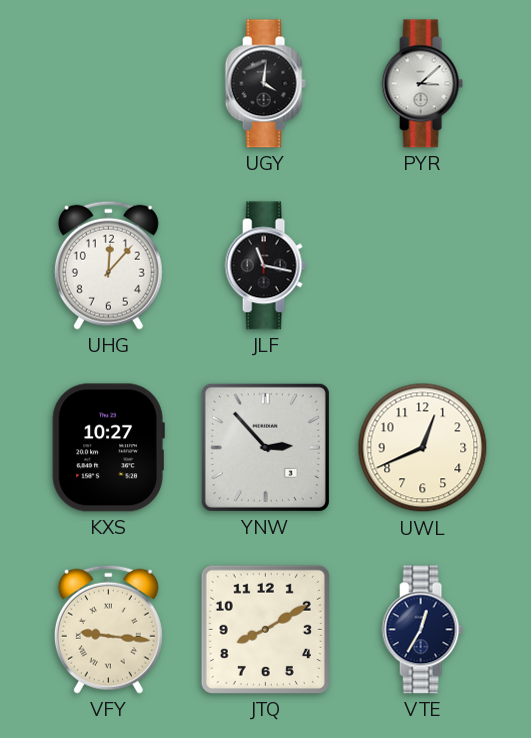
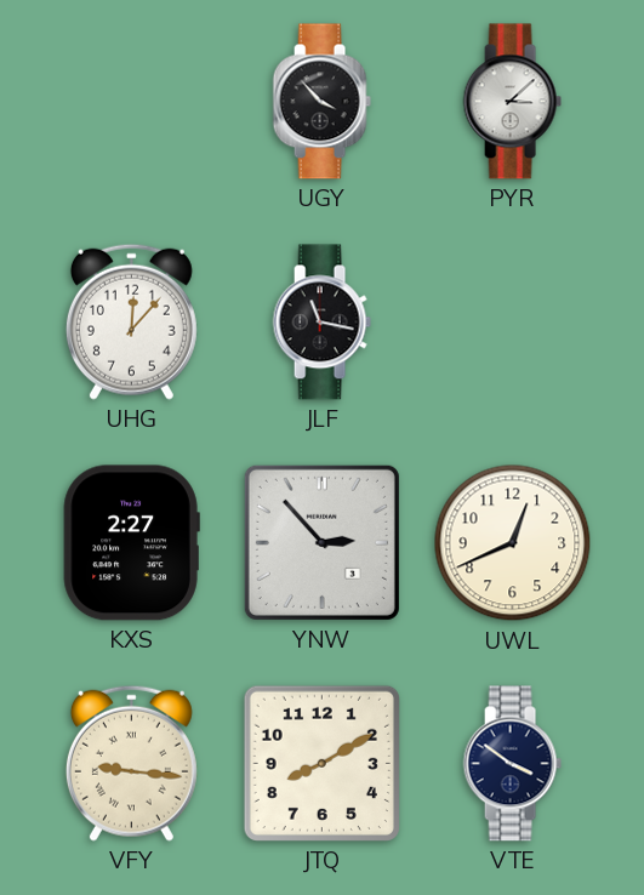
UGY: 4:01 -> 3:53 (321, 102)
KXS: 10:27 -> 2:27 (131, 543)
VTE: 12:35 -> 3:51 (512, 764)
